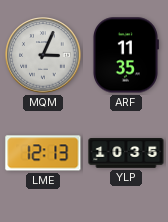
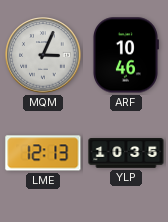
ARF: 11:35 -> 10:46 (125, 55)
